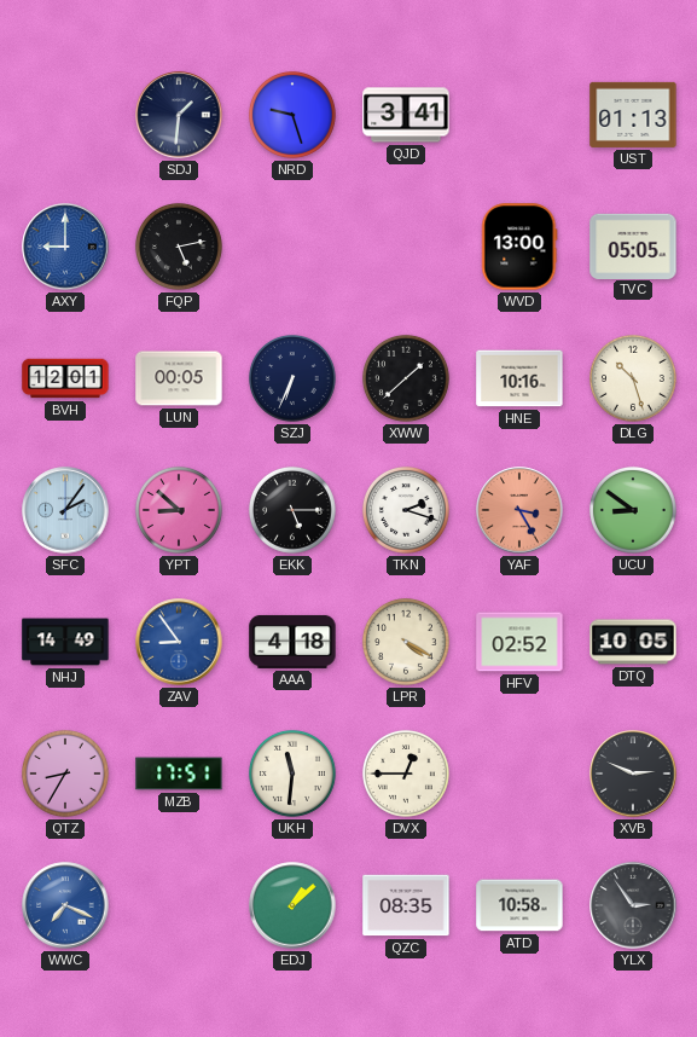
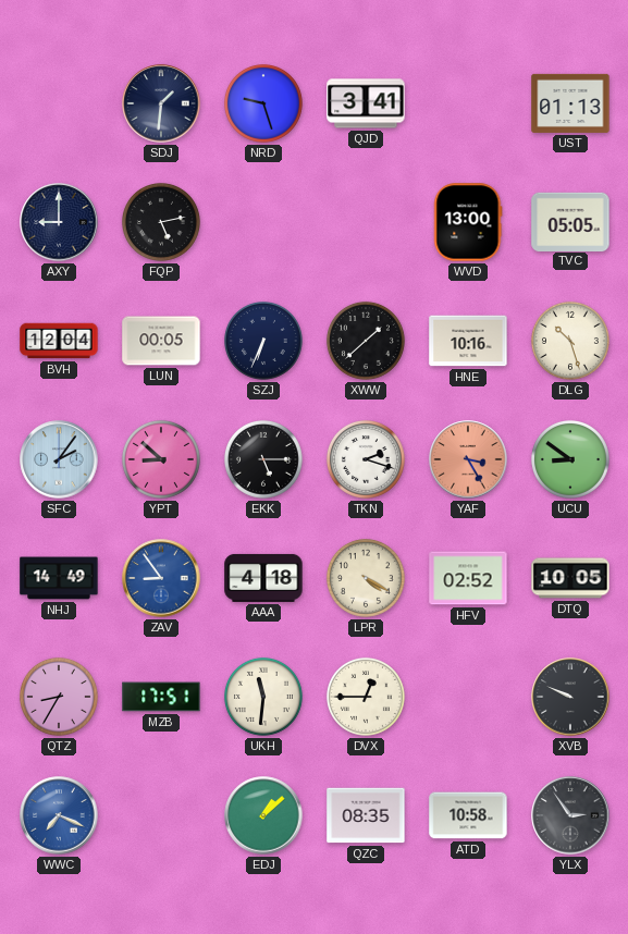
AXY dial: blue -> navy (59, 222)
BVH: 12:01 -> 12:04 (59, 341)
XVB: 2:49 -> 9:49 (570, 697)
